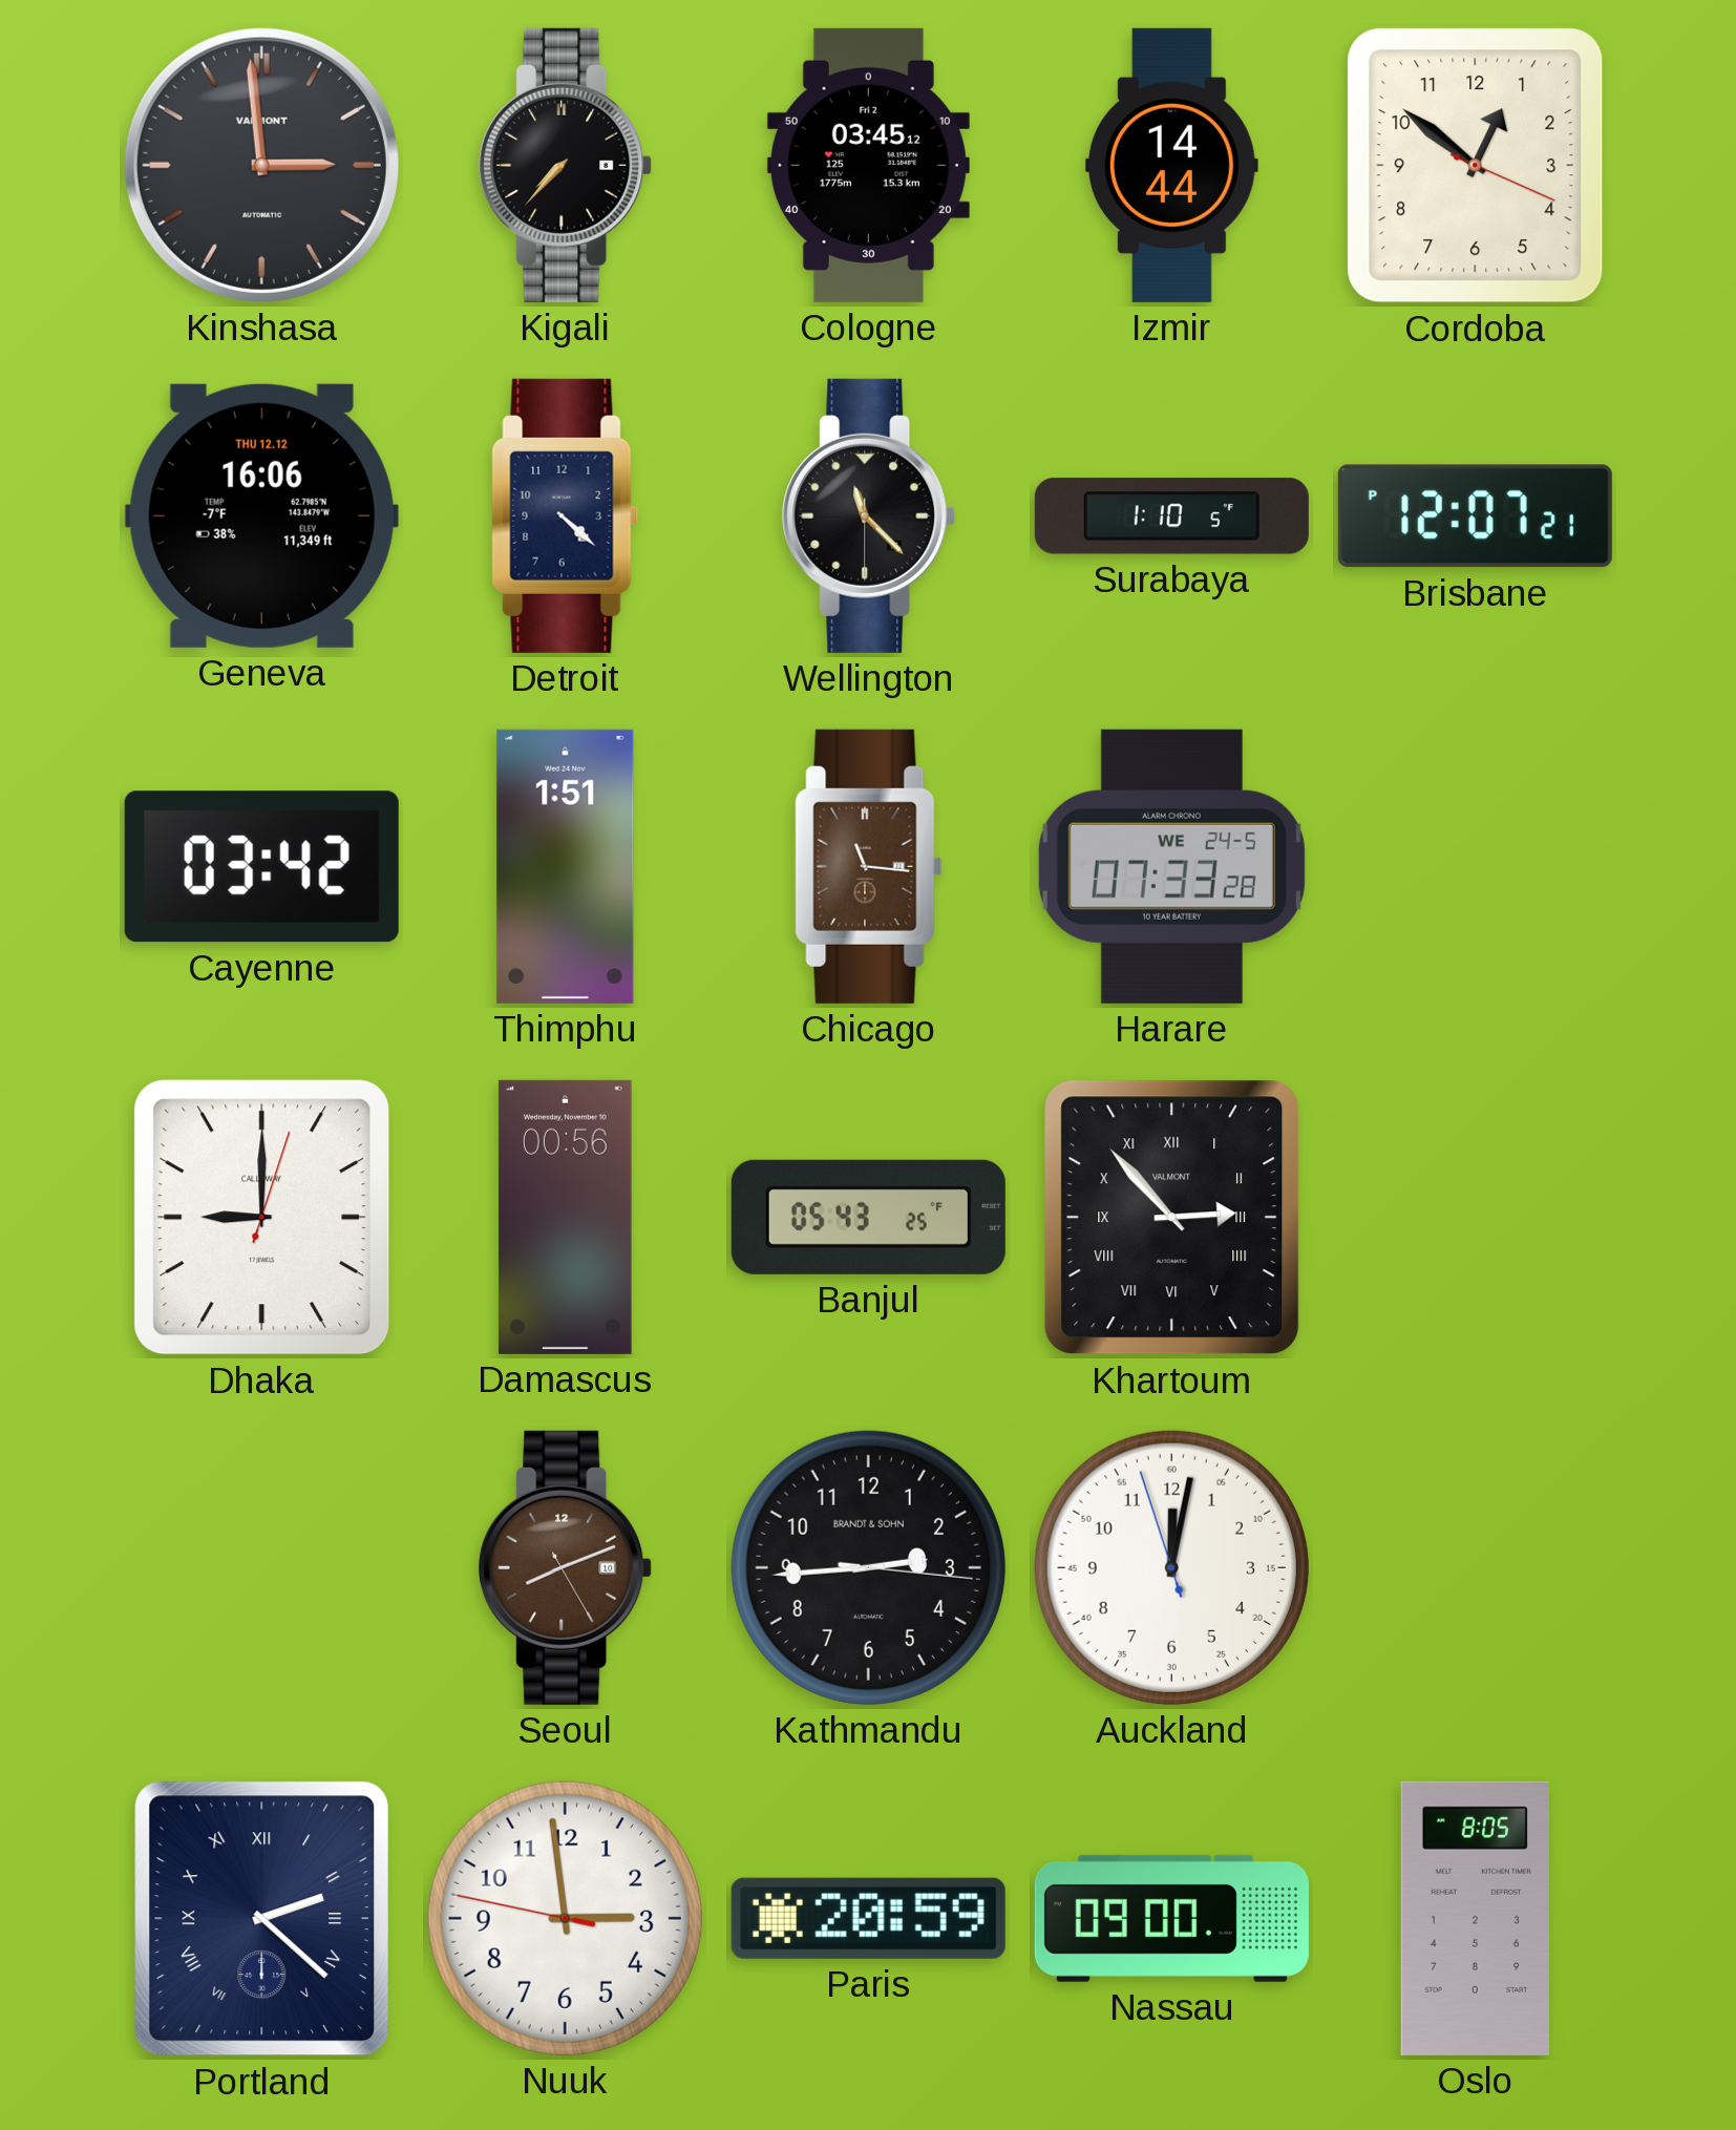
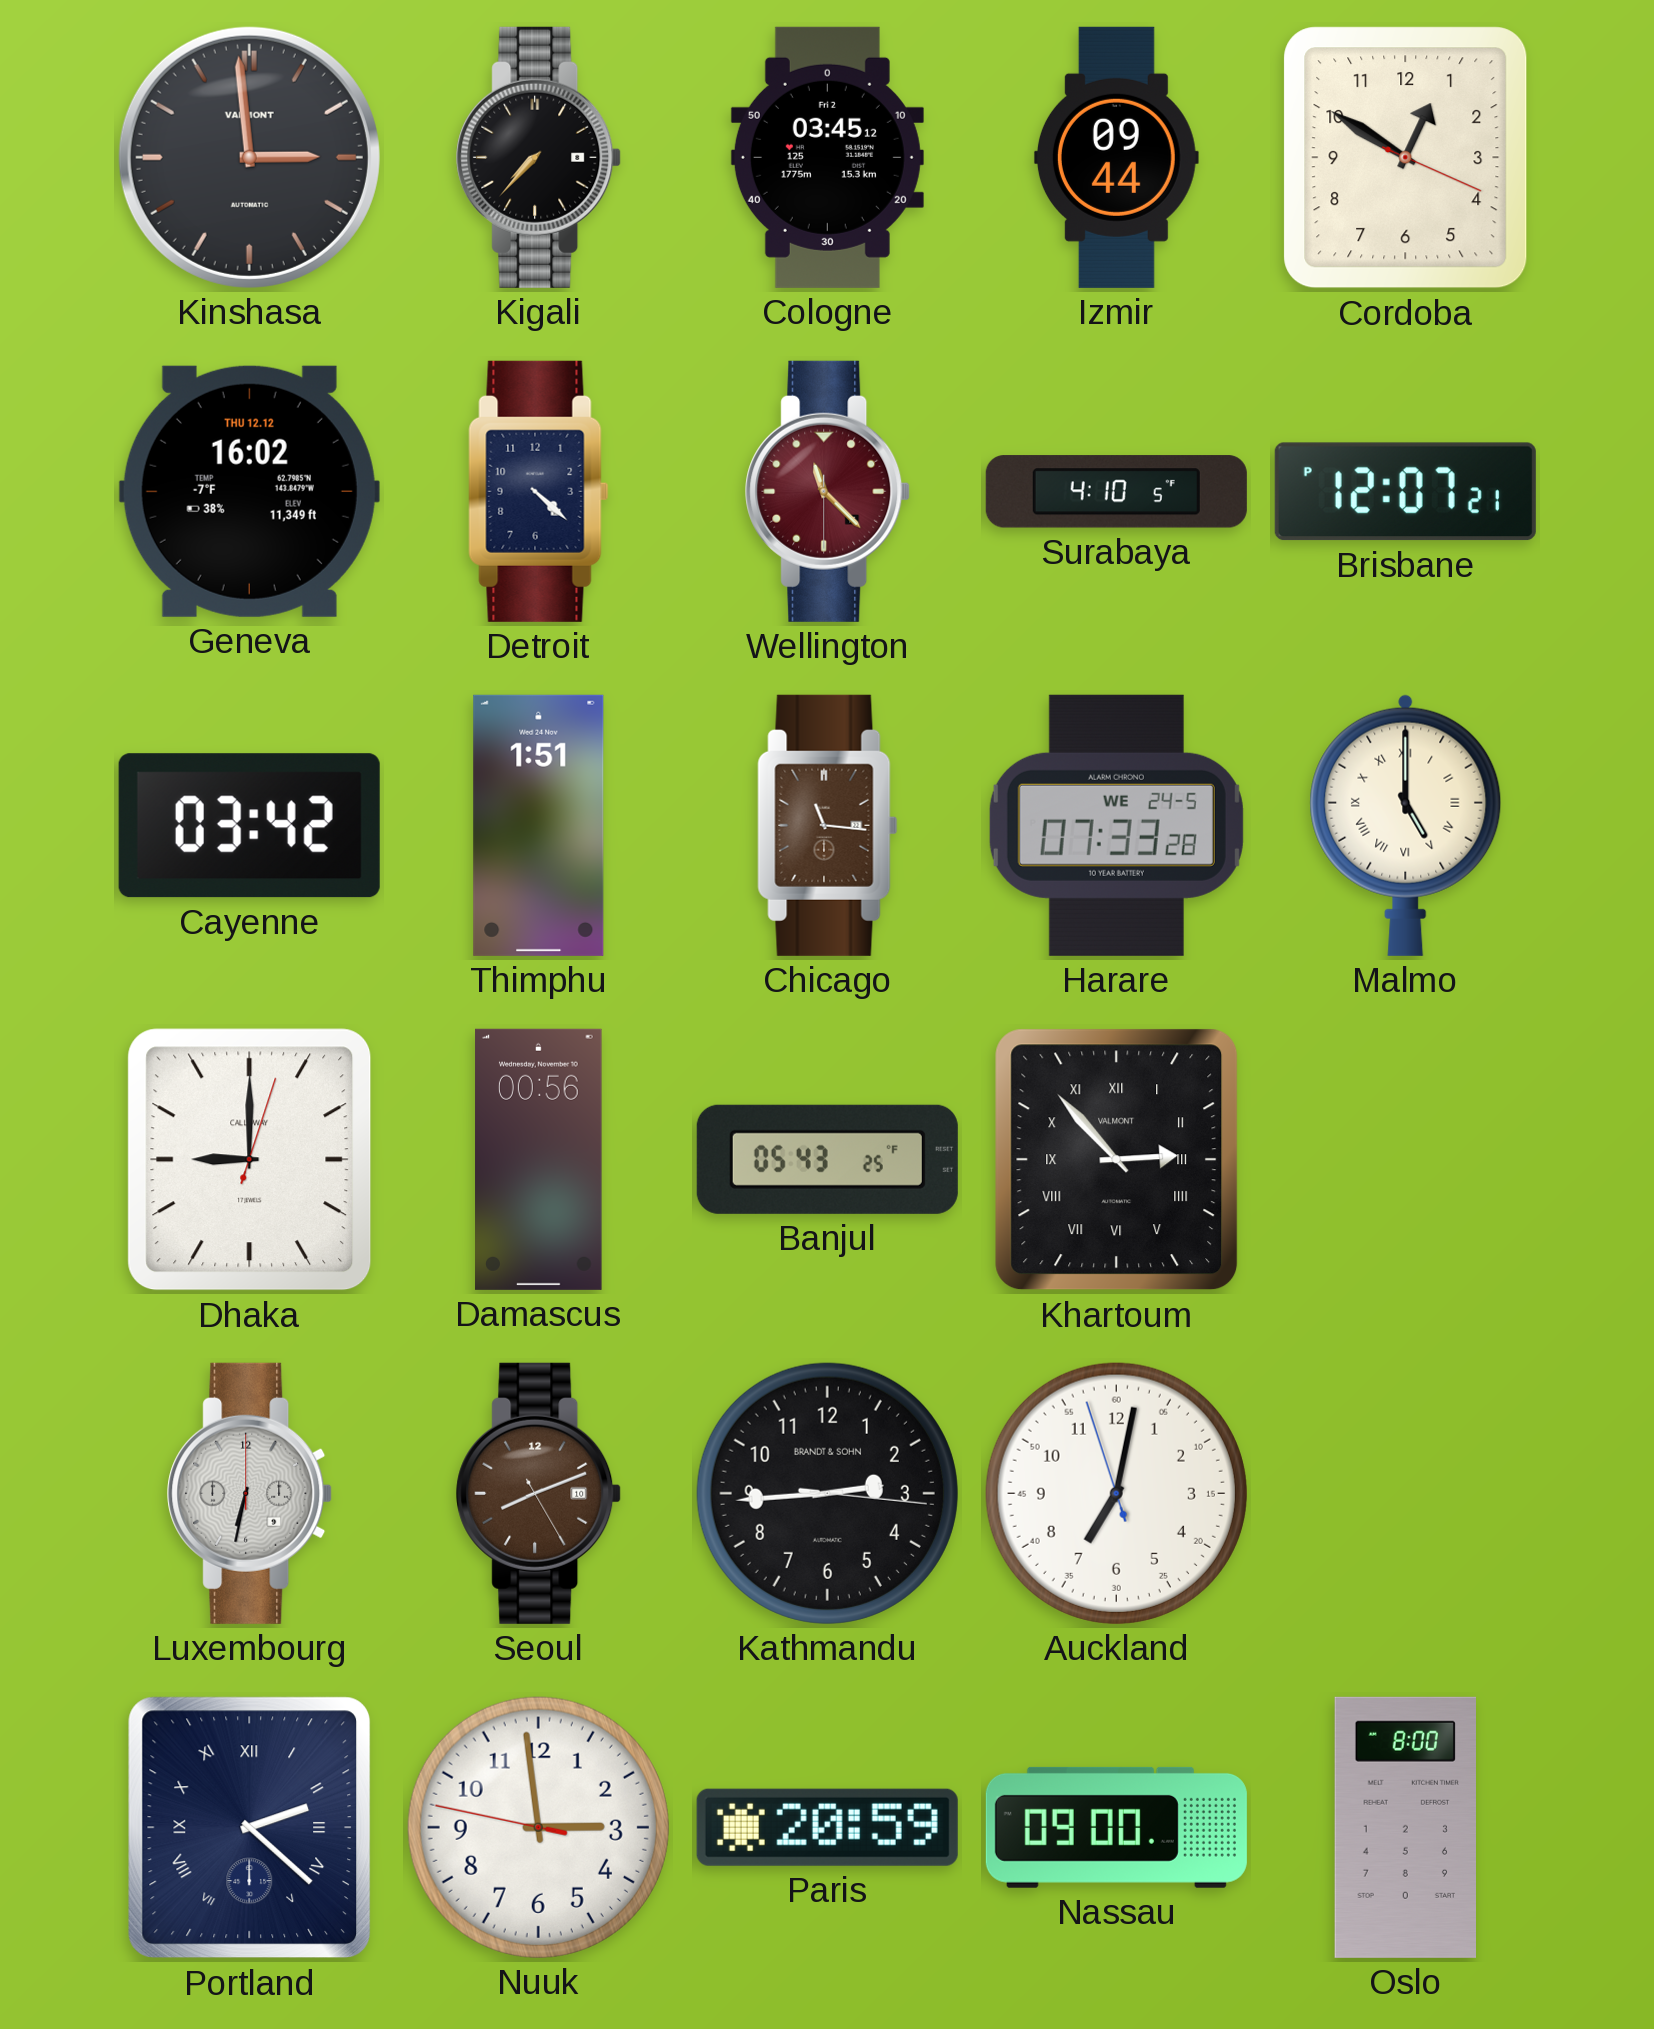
Izmir: 14:44 -> 09:44 (1116, 157)
Cordoba: 12:51 -> 12:50 (1406, 158)
Geneva: 16:06 -> 16:02 (249, 491)
Wellington dial: black -> burgundy (828, 491)
Surabaya: 1:10 -> 4:10 (1116, 492)
Malmo: none -> 5:00 (1406, 825)
Luxembourg: none -> 6:32 (250, 1493)
Auckland: 12:01 -> 7:01 (1116, 1493)
Oslo: 8:05 -> 8:00 (1405, 1827)
